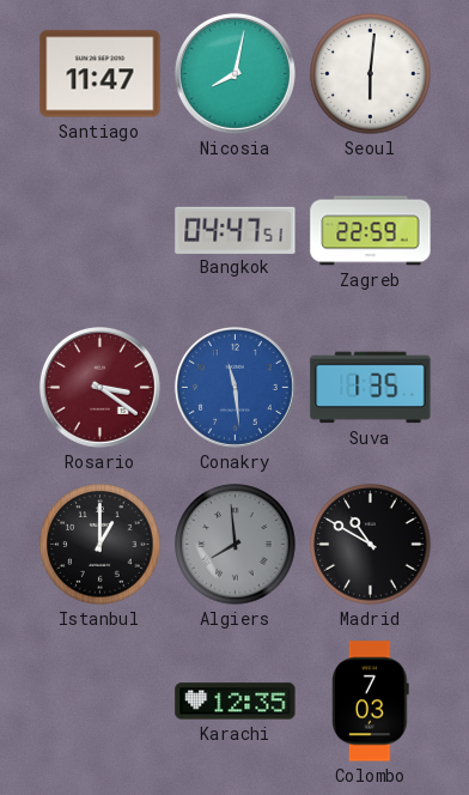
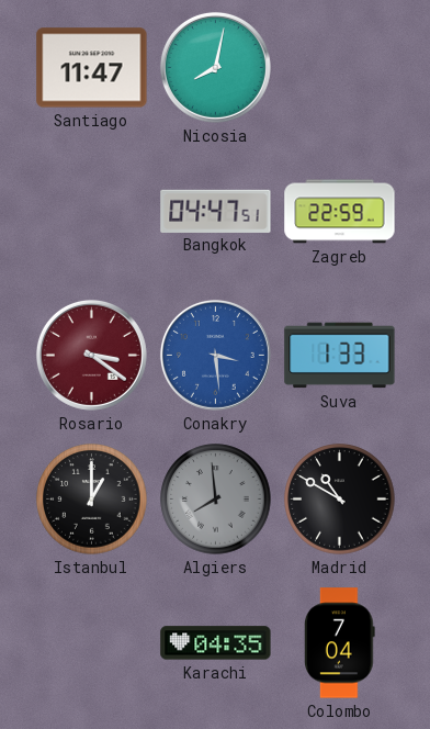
Seoul: 6:01 -> none (371, 74)
Conakry: 11:29 -> 3:29 (215, 355)
Suva: 1:35 -> 1:33 (340, 356)
Karachi: 12:35 -> 04:35 (216, 643)
Colombo: 7:03 -> 7:04 (340, 643)
